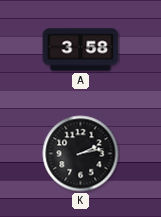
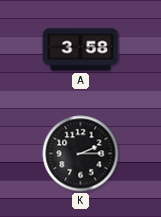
K: 2:13 -> 2:15 (81, 154)
